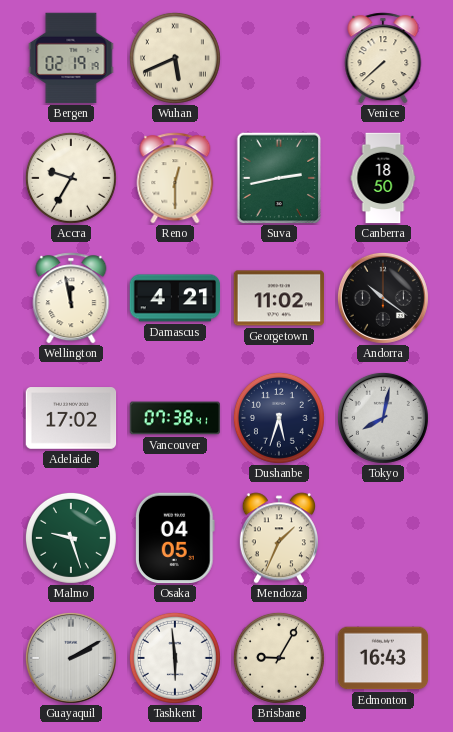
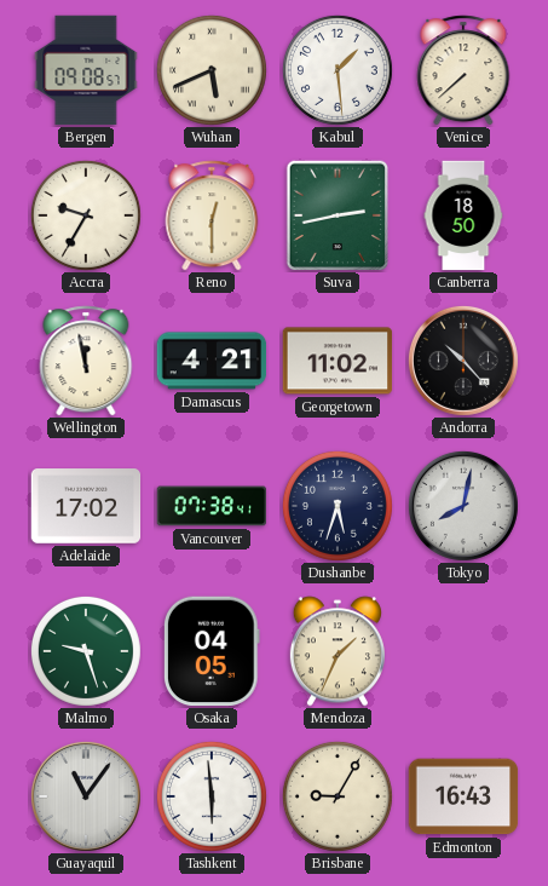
Bergen: 02:19 -> 09:08 (86, 70)
Kabul: none -> 1:29 (338, 70)
Andorra: 10:21 -> 10:23 (463, 361)
Guayaquil: 2:10 -> 11:06 (86, 796)
